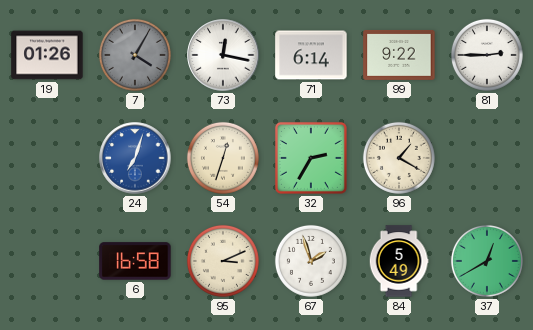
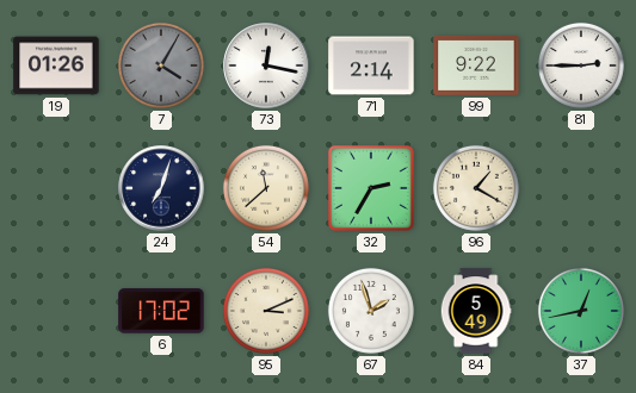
71: 6:14 -> 2:14 (371, 65)
24 dial: blue -> navy (161, 188)
54: 12:33 -> 11:38 (266, 188)
6: 16:58 -> 17:02 (161, 311)
37: 12:40 -> 12:43 (581, 311)
